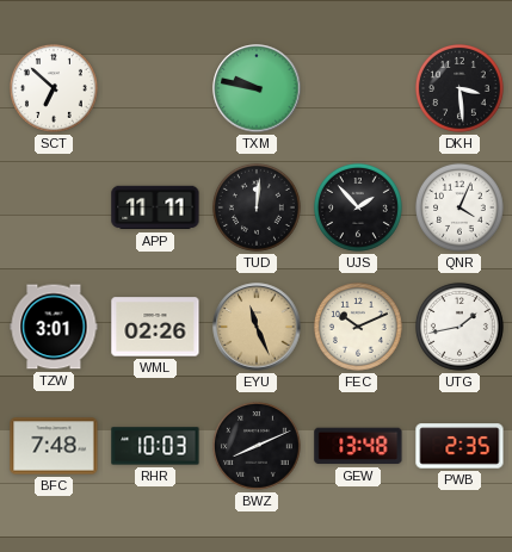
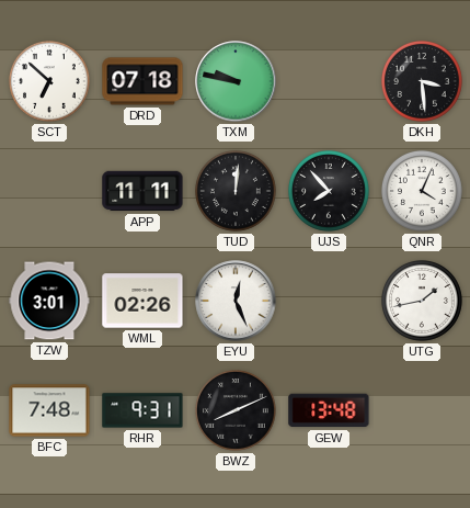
DRD: none -> 07:18 (142, 81)
UJS: 1:53 -> 7:53 (329, 191)
EYU: 11:26 -> 12:26 (236, 301)
EYU dial: champagne -> white (236, 301)
FEC: 10:11 -> none (358, 327)
RHR: 10:03 -> 9:31 (142, 410)
PWB: 2:35 -> none (459, 446)
